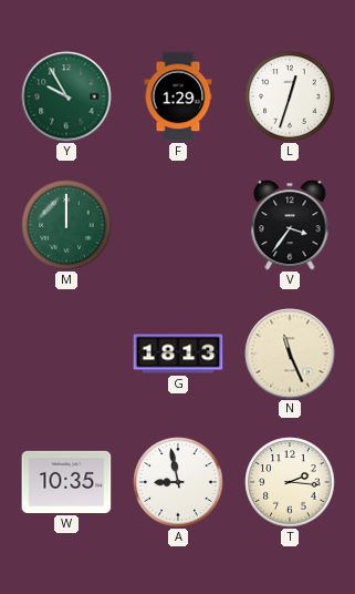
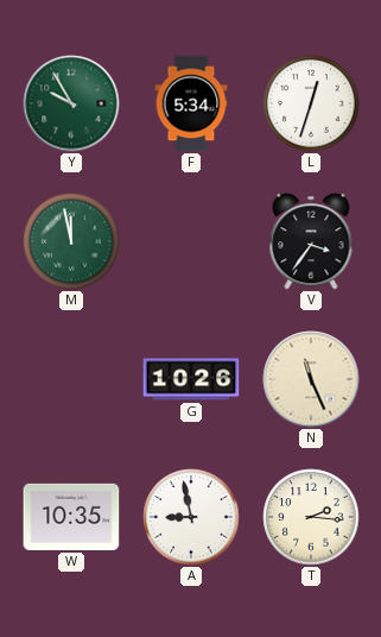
F: 1:29 -> 5:34 (191, 103)
M: 12:00 -> 11:58 (71, 241)
G: 18:13 -> 10:26 (191, 379)
